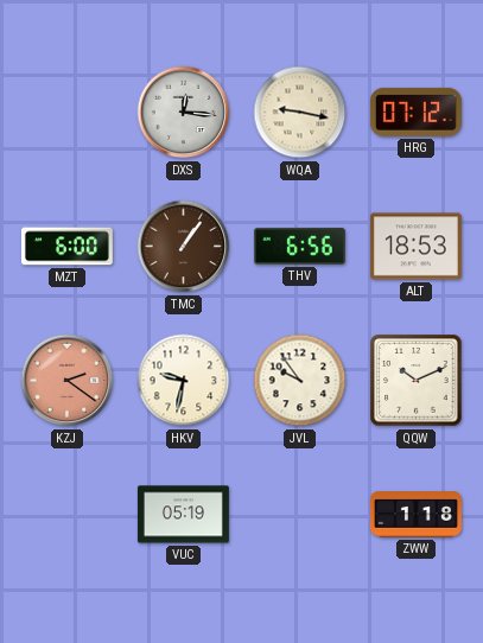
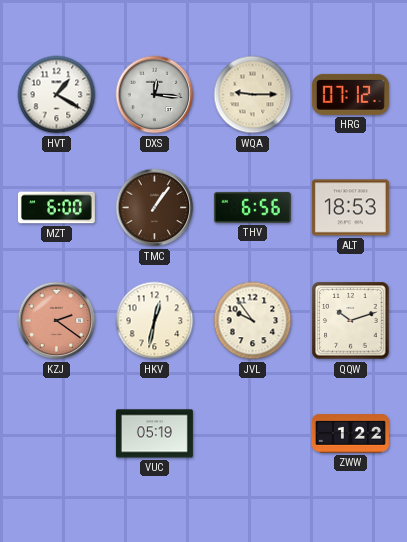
HVT: none -> 1:20 (57, 95)
WQA: 9:17 -> 9:15 (253, 95)
HKV: 9:32 -> 12:32 (155, 321)
QQW: 10:11 -> 10:12 (351, 321)
ZWW: 1:18 -> 1:22 (350, 434)
